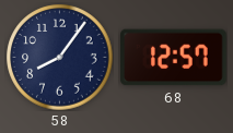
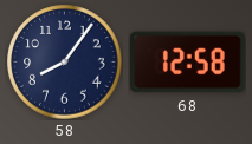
68: 12:57 -> 12:58 (188, 63)
